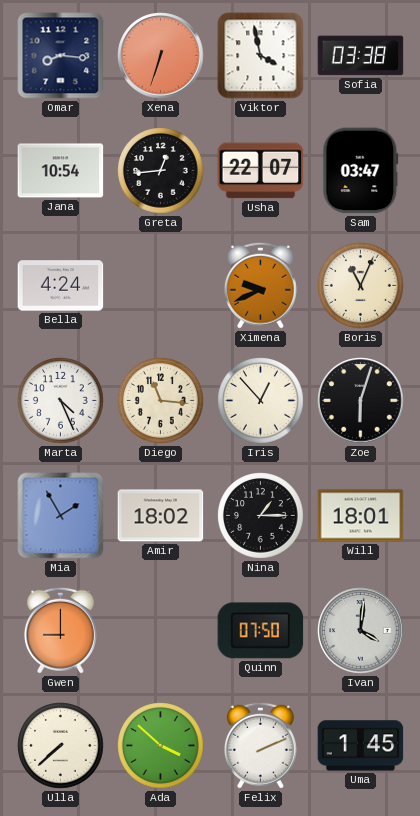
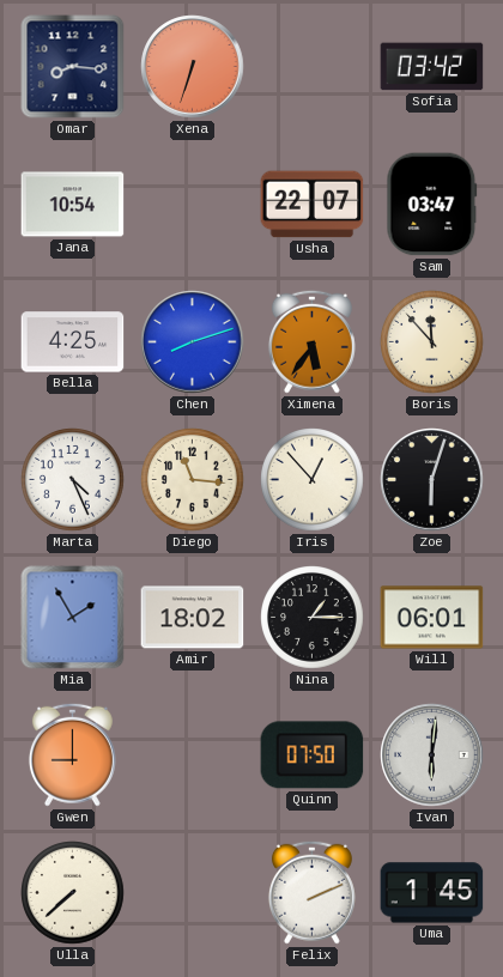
Viktor: 3:58 -> none (261, 56)
Sofia: 03:38 -> 03:42 (432, 67)
Greta: 12:44 -> none (161, 171)
Bella: 4:24 -> 4:25 (73, 342)
Chen: none -> 8:12 (193, 342)
Ximena: 9:41 -> 5:36 (311, 341)
Boris: 11:04 -> 11:53 (432, 342)
Will: 18:01 -> 06:01 (432, 618)
Ivan: 4:01 -> 6:01 (432, 755)
Ada: 3:52 -> none (161, 746)
